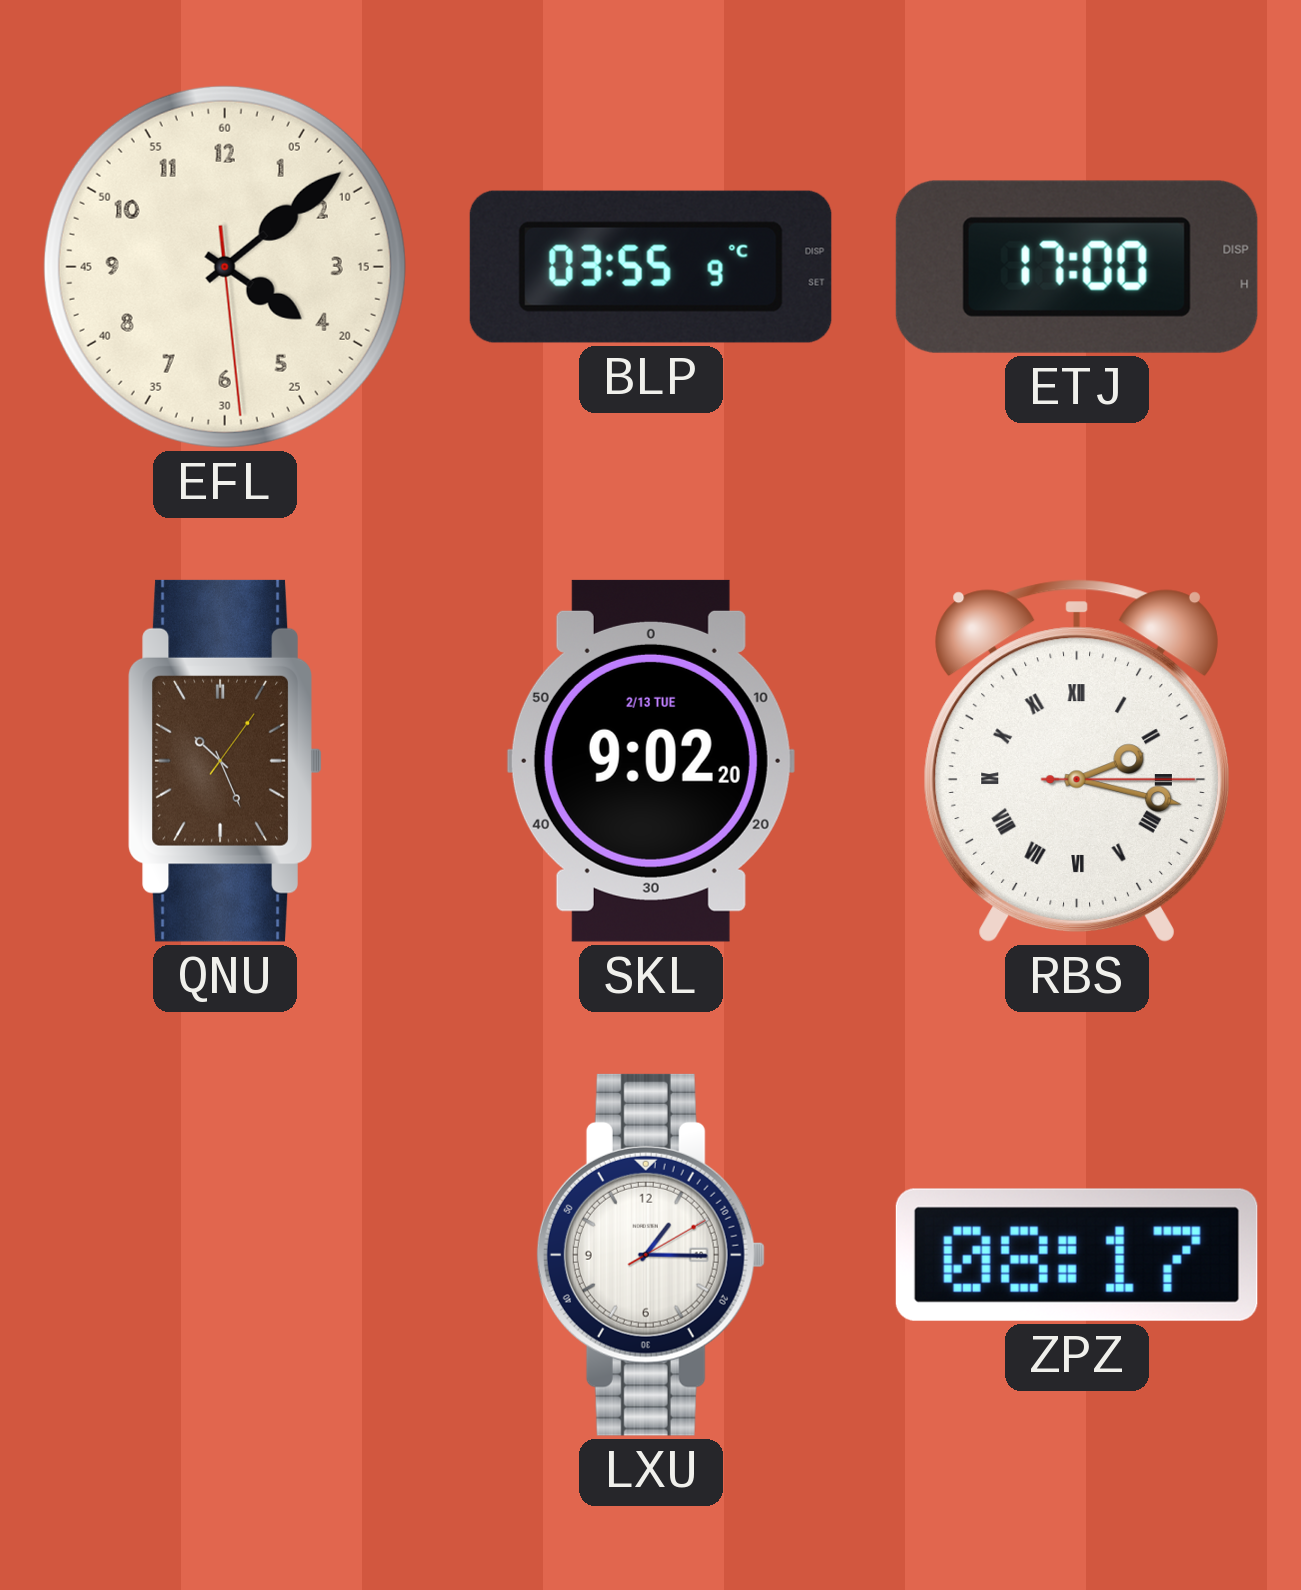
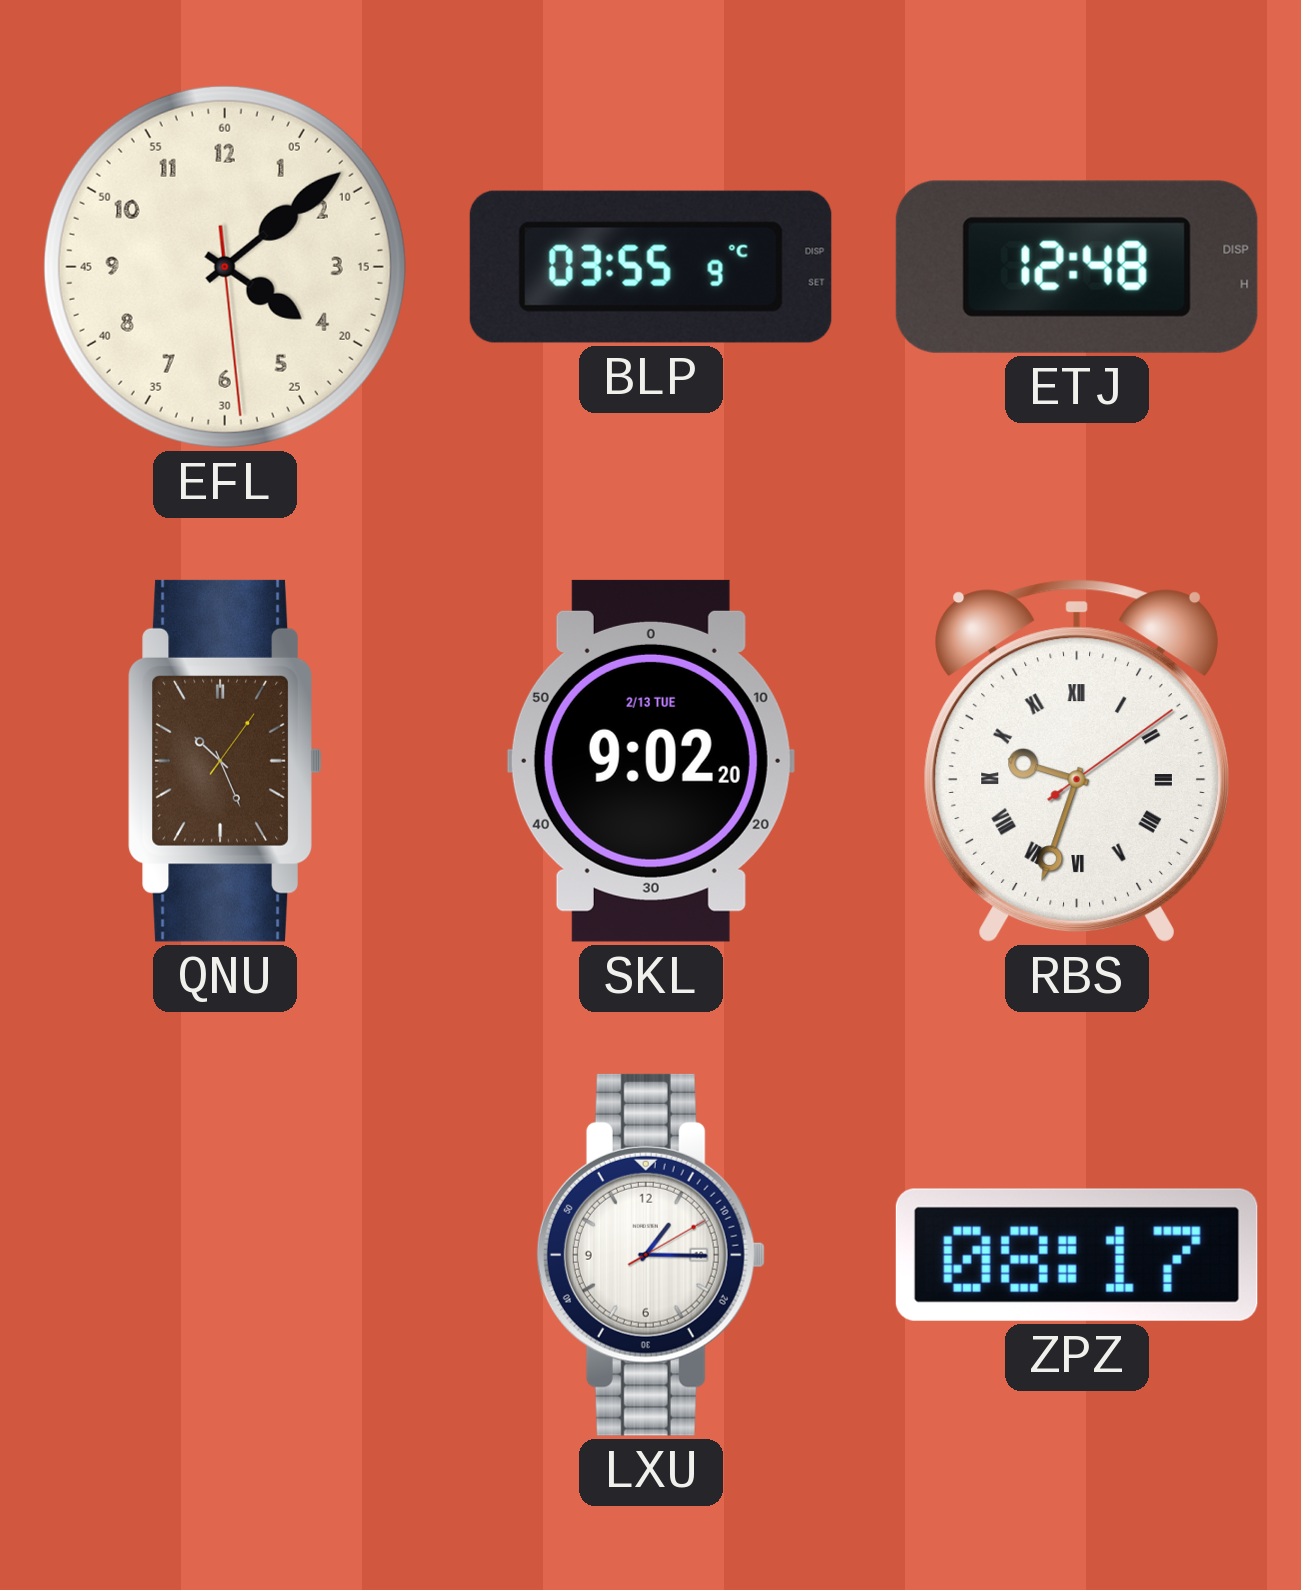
ETJ: 17:00 -> 12:48 (1077, 267)
RBS: 2:17 -> 9:33 (1077, 761)
